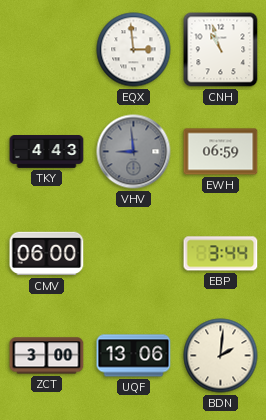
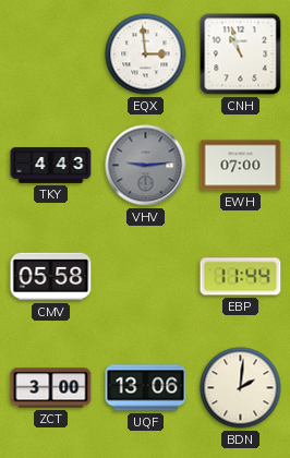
VHV: 8:59 -> 9:14 (146, 166)
EWH: 06:59 -> 07:00 (241, 166)
CMV: 06:00 -> 05:58 (51, 277)
EBP: 3:44 -> 11:44 (241, 277)
